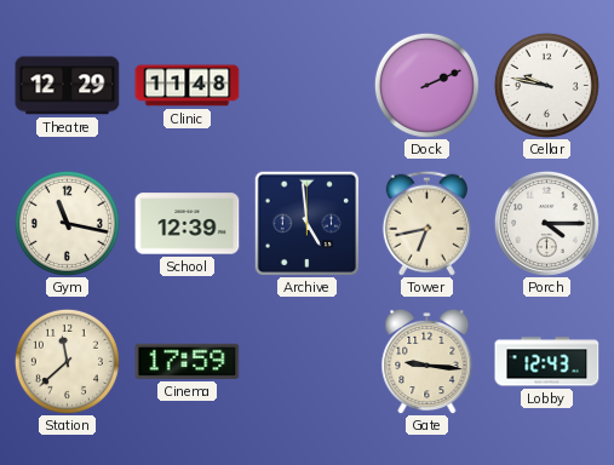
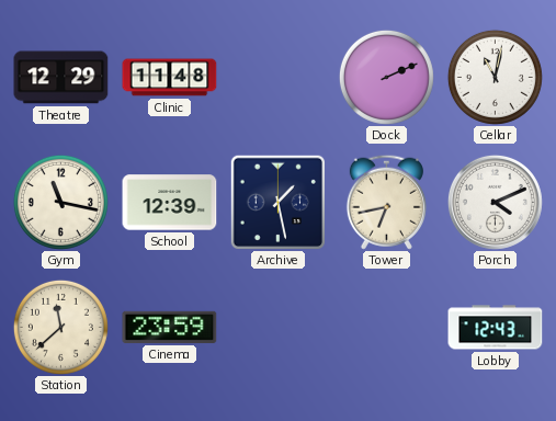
Cellar: 9:47 -> 11:02 (495, 77)
Archive: 4:59 -> 1:28 (277, 202)
Porch: 4:15 -> 4:11 (495, 202)
Cinema: 17:59 -> 23:59 (170, 327)
Gate: 9:16 -> none (427, 361)
